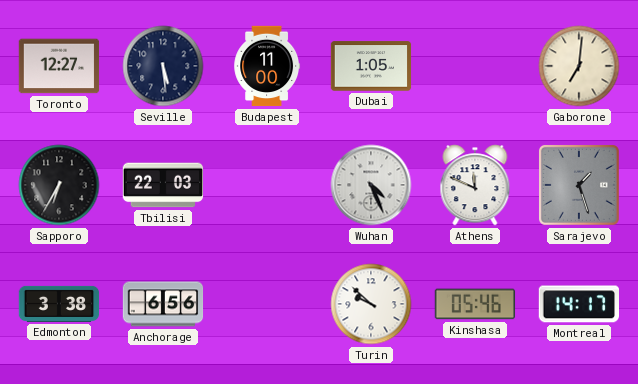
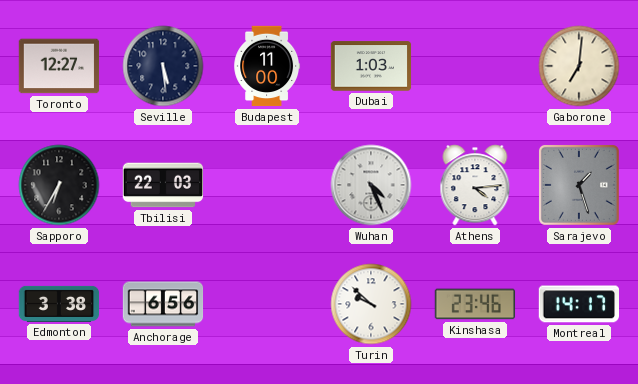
Dubai: 1:05 -> 1:03 (371, 66)
Athens: 11:49 -> 4:14 (475, 185)
Kinshasa: 05:46 -> 23:46 (475, 304)
